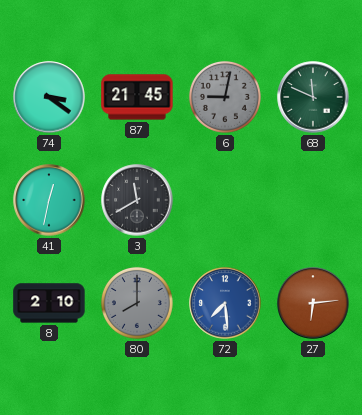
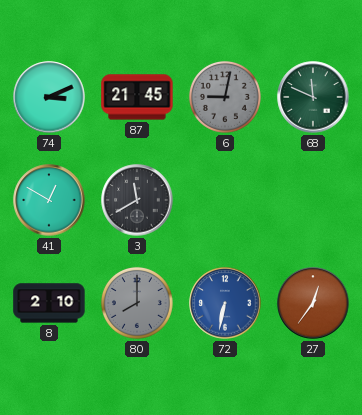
74: 3:21 -> 3:11 (49, 97)
41: 12:32 -> 12:50 (49, 200)
72: 7:29 -> 6:32 (225, 303)
27: 6:14 -> 12:36 (313, 303)
